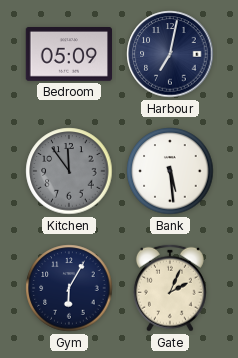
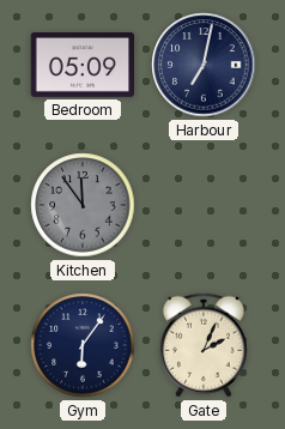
Bank: 5:29 -> none (170, 171)
Gym: 6:05 -> 6:06 (83, 345)
